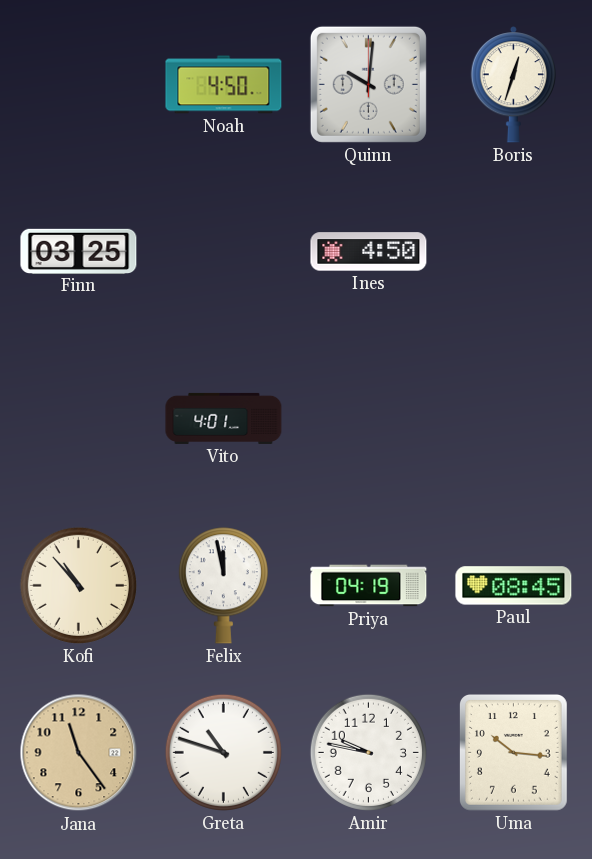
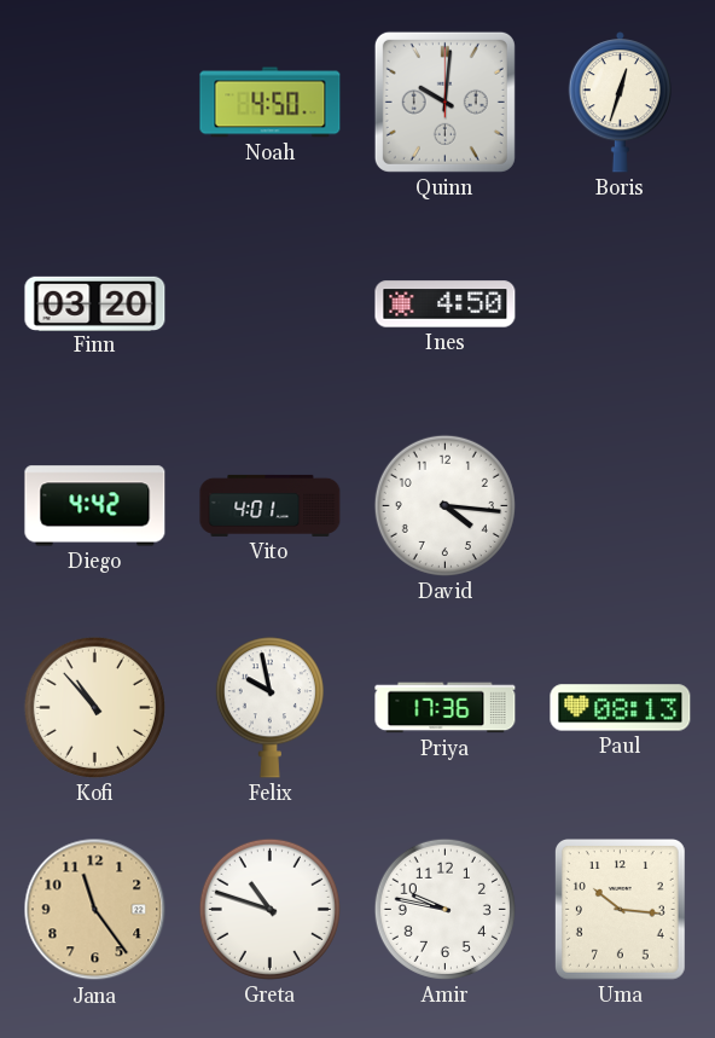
Finn: 03:25 -> 03:20 (95, 303)
Diego: none -> 4:42 (95, 506)
David: none -> 4:16 (444, 505)
Felix: 11:58 -> 9:58 (269, 708)
Priya: 04:19 -> 17:36 (446, 708)
Paul: 08:45 -> 08:13 (621, 708)
